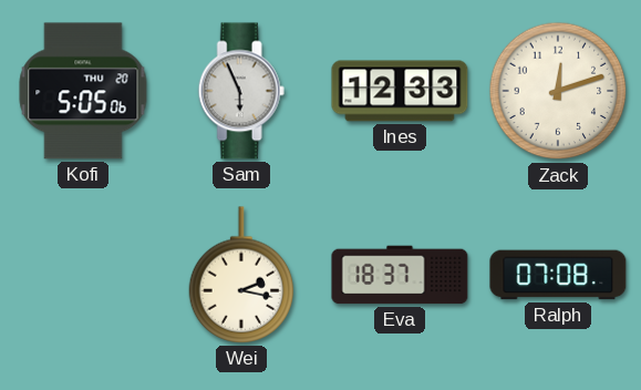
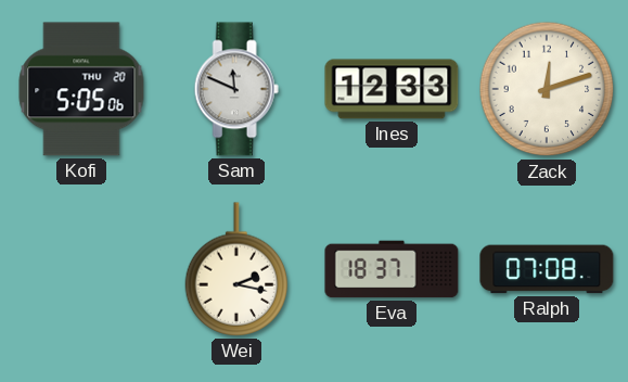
Sam: 5:56 -> 11:49 (236, 89)
